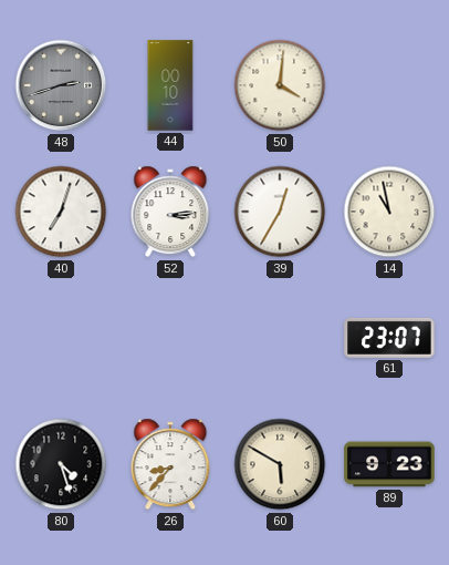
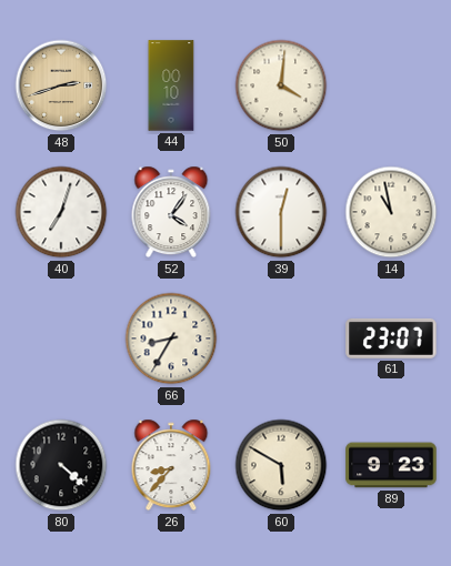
48 dial: grey -> champagne (61, 85)
52: 3:14 -> 4:06 (171, 212)
39: 12:35 -> 12:30 (281, 212)
66: none -> 8:35 (171, 338)
80: 4:27 -> 4:22 (61, 465)
